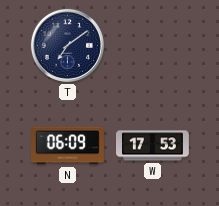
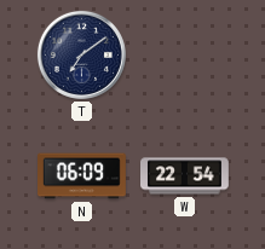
W: 17:53 -> 22:54 (185, 176)
